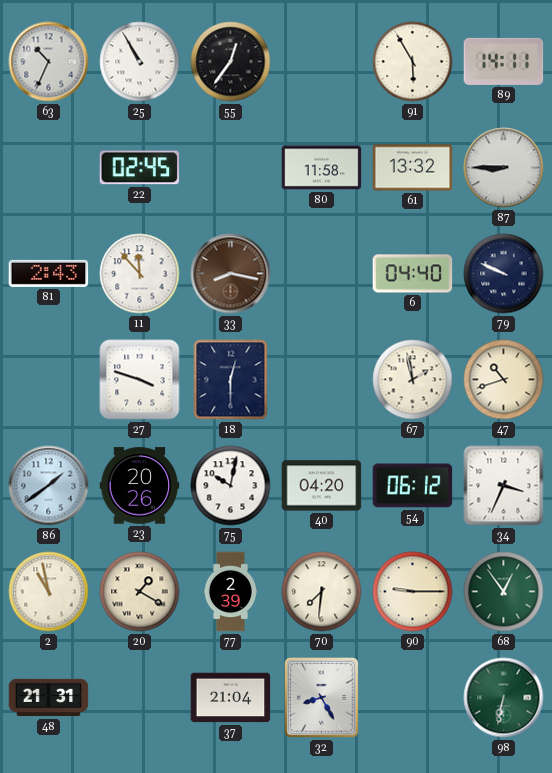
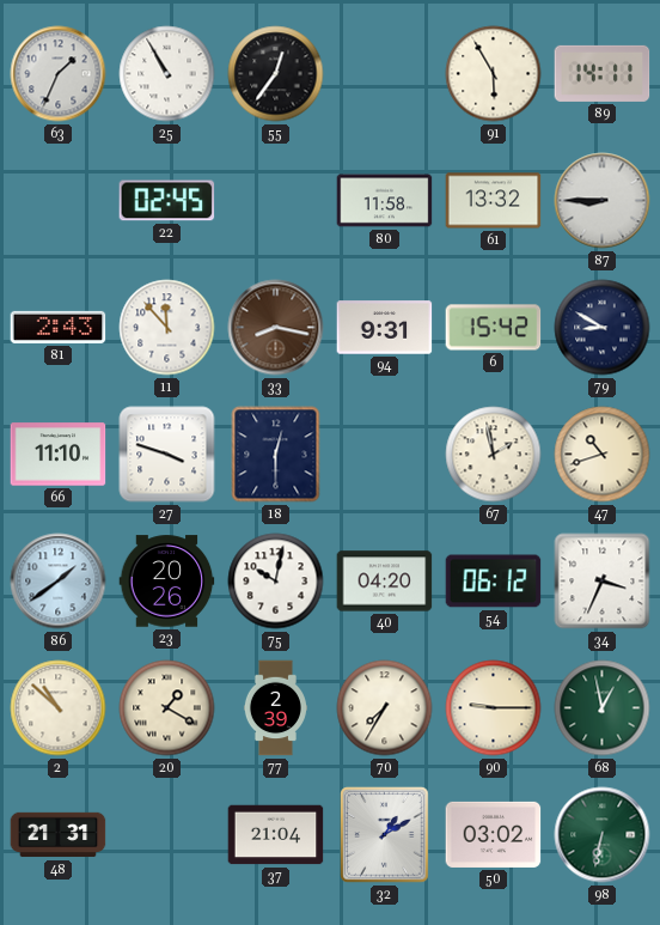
63: 10:34 -> 1:34 (59, 74)
94: none -> 9:31 (385, 328)
6: 04:40 -> 15:42 (494, 328)
79: 9:49 -> 8:50 (603, 328)
66: none -> 11:10 (59, 455)
2: 10:58 -> 10:52 (59, 708)
70: 7:31 -> 7:35 (385, 708)
68: 12:54 -> 12:58 (603, 708)
32: 8:25 -> 1:10 (385, 835)
50: none -> 03:02 (494, 834)
